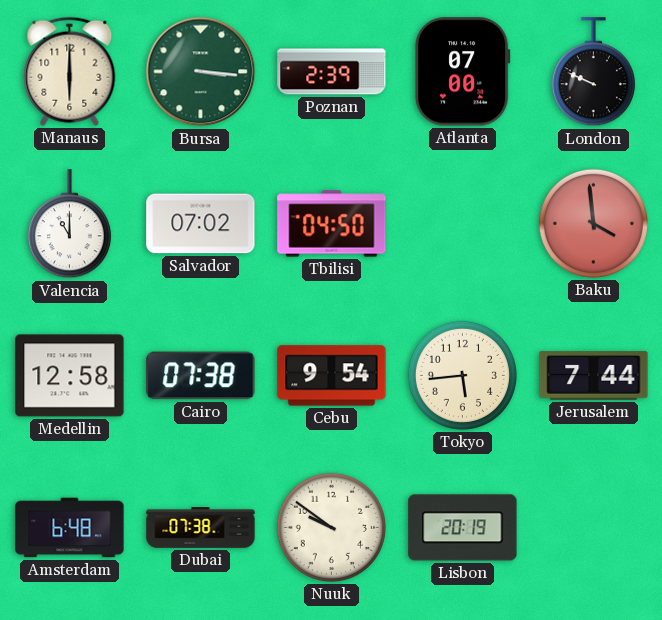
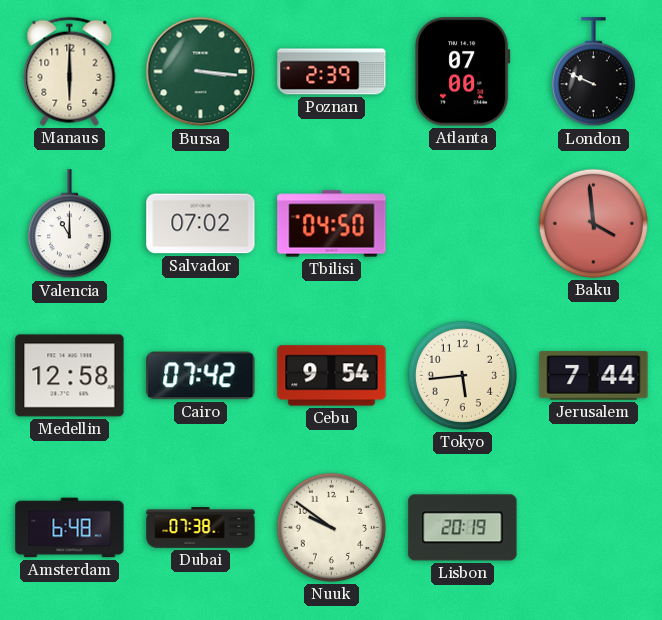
Cairo: 07:38 -> 07:42 (201, 376)
